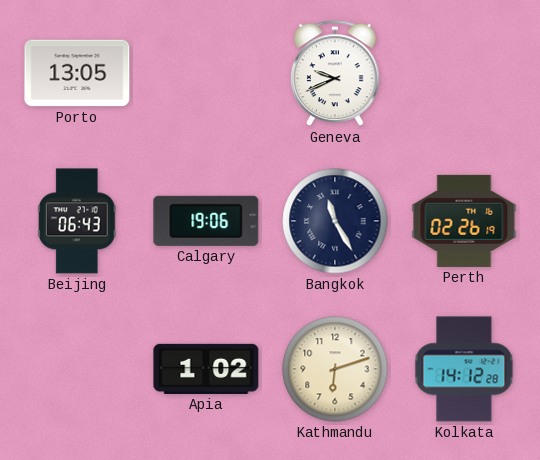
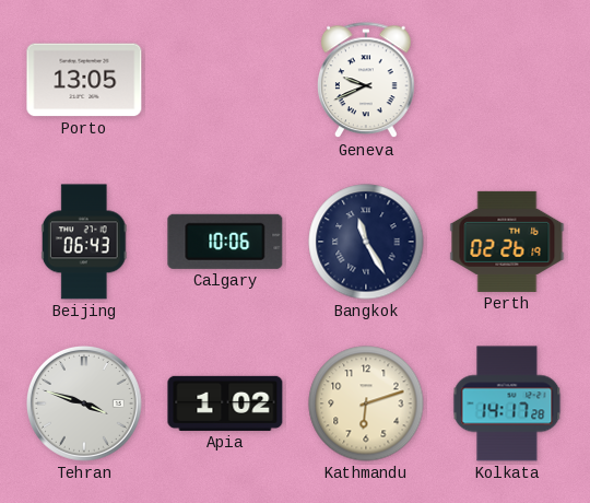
Calgary: 19:06 -> 10:06 (225, 242)
Tehran: none -> 3:48 (85, 405)
Kolkata: 14:12 -> 14:17 (507, 403)
